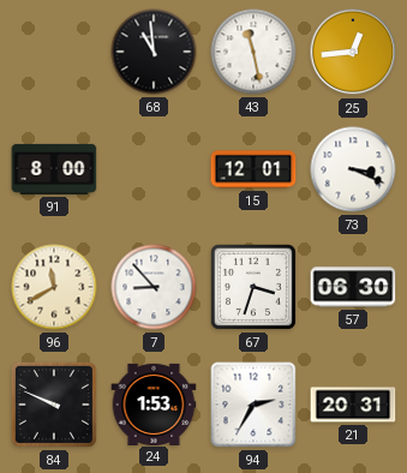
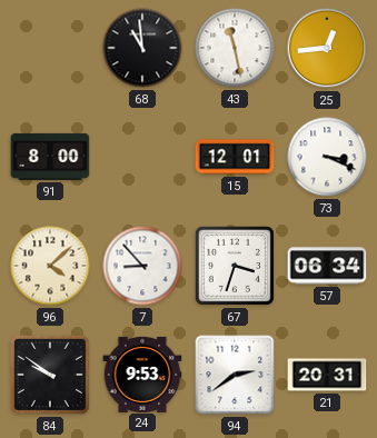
96: 11:40 -> 4:08 (50, 266)
57: 06:30 -> 06:34 (327, 266)
84: 9:49 -> 9:51 (50, 375)
24: 1:53 -> 9:53 (142, 374)
94: 2:35 -> 2:39 (235, 375)
